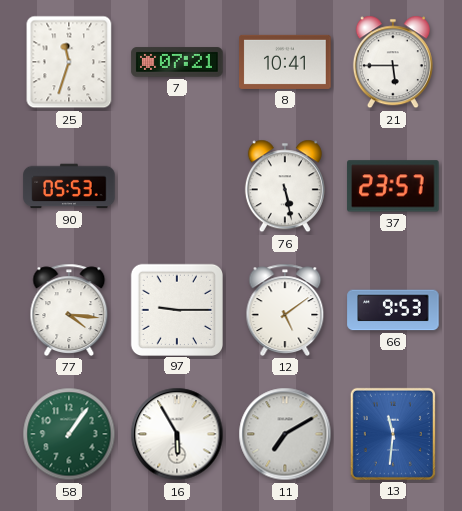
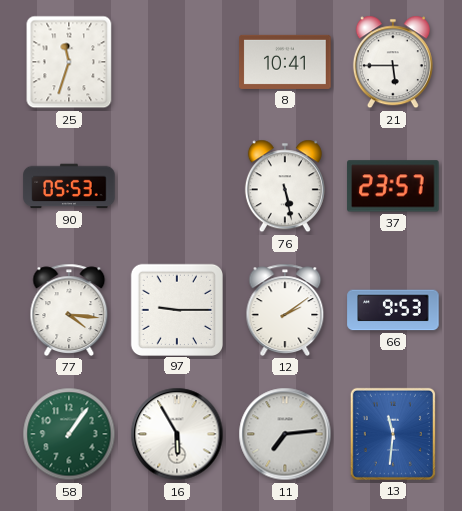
7: 07:21 -> none (177, 62)
12: 5:09 -> 2:09 (285, 310)
11: 7:10 -> 7:14 (285, 434)
